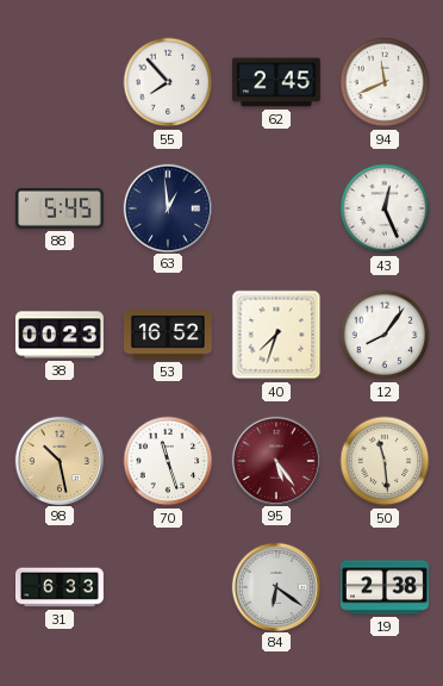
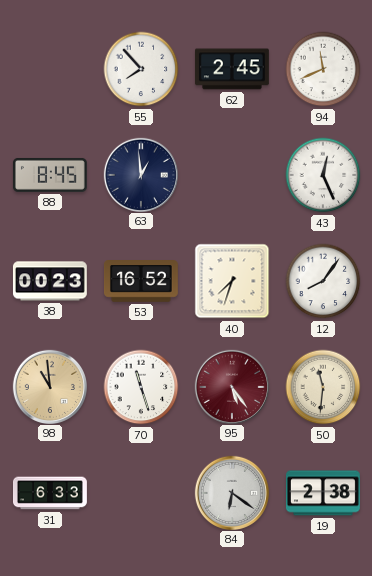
88: 5:45 -> 8:45 (50, 175)
98: 10:28 -> 10:59 (49, 386)
50: 11:29 -> 11:31 (323, 387)
